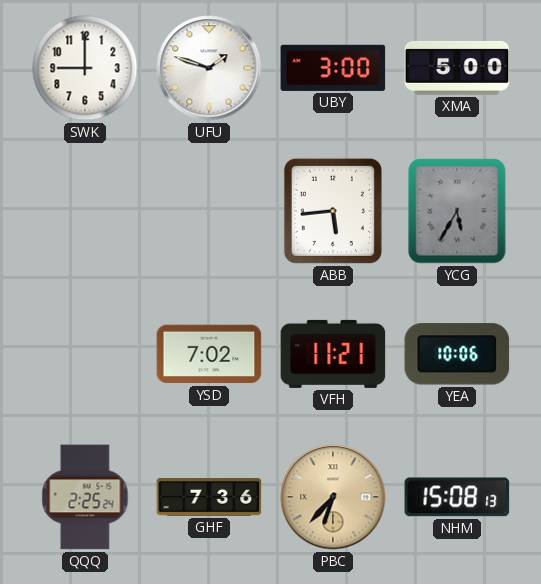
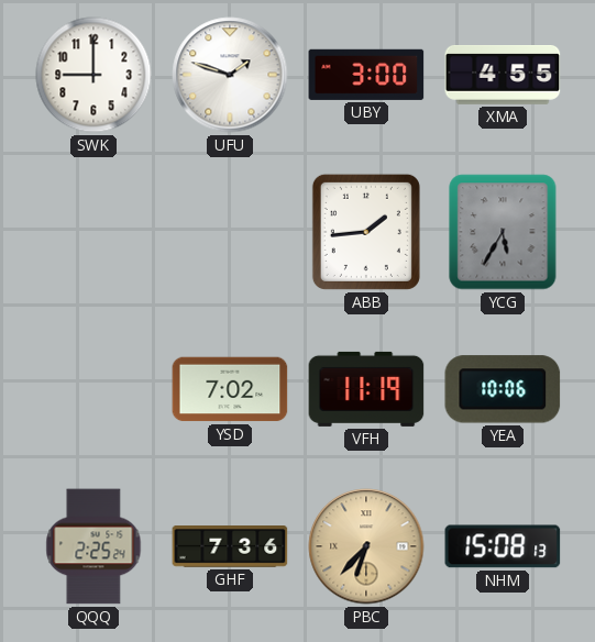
XMA: 5:00 -> 4:55 (503, 76)
ABB: 5:44 -> 1:44 (366, 232)
VFH: 11:21 -> 11:19 (366, 389)
